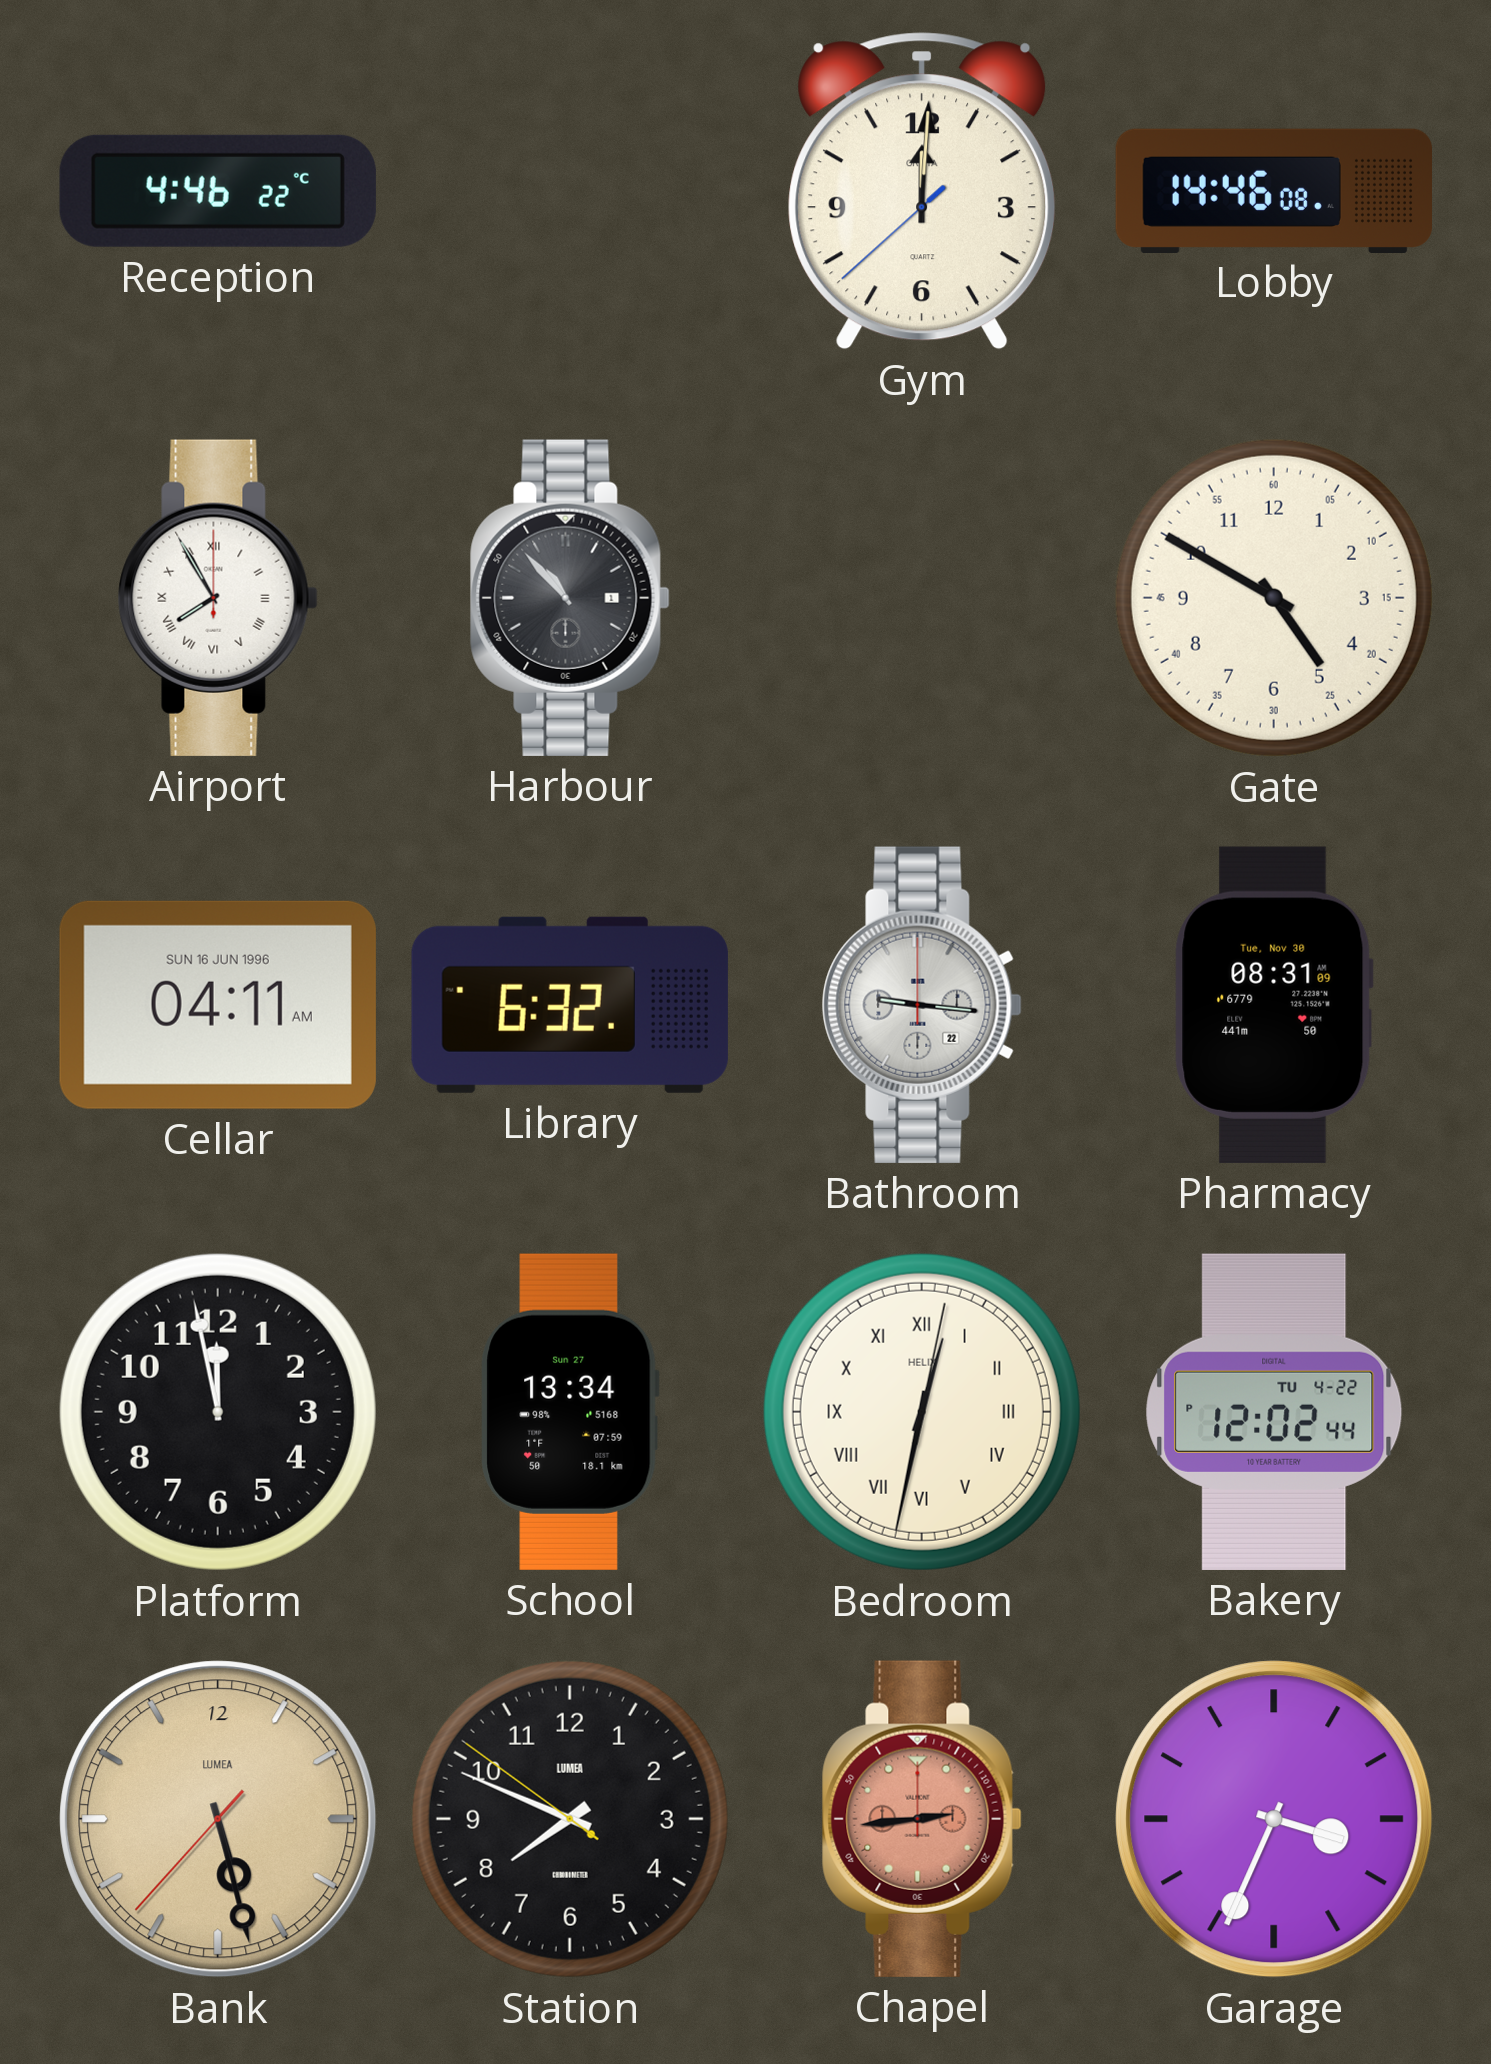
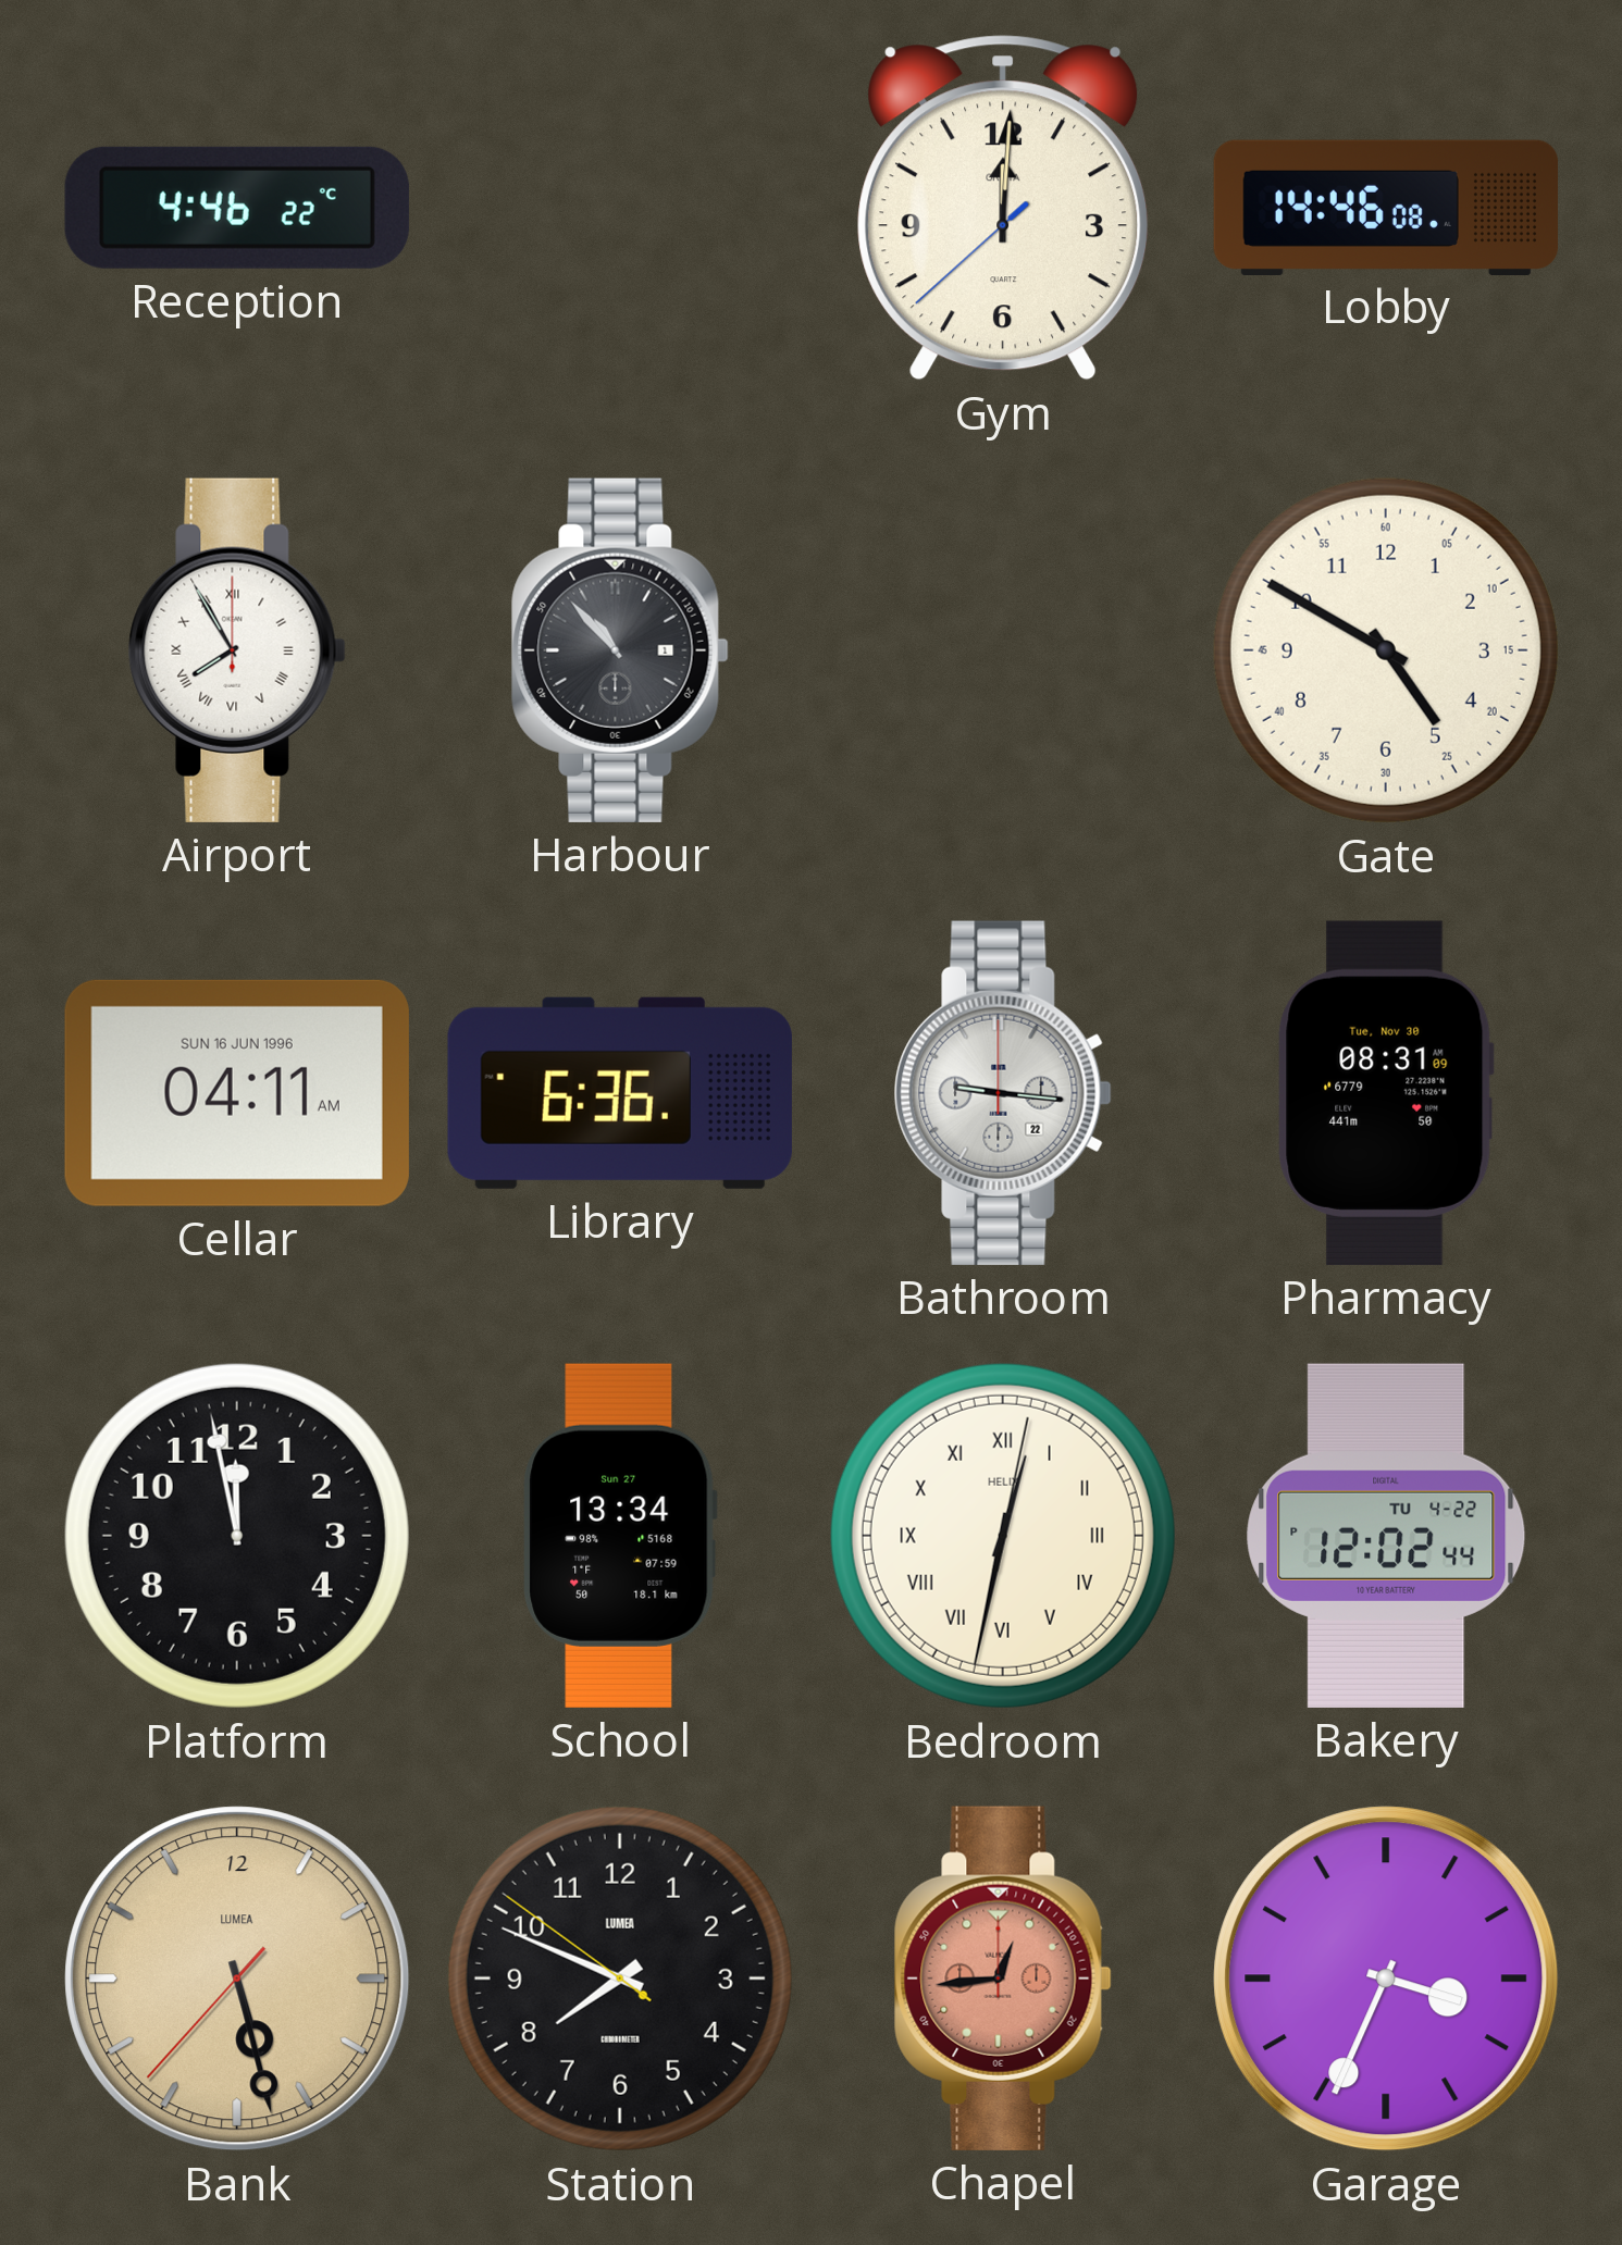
Library: 6:32 -> 6:36 (620, 1093)
Chapel: 2:44 -> 12:44 (1003, 1979)
